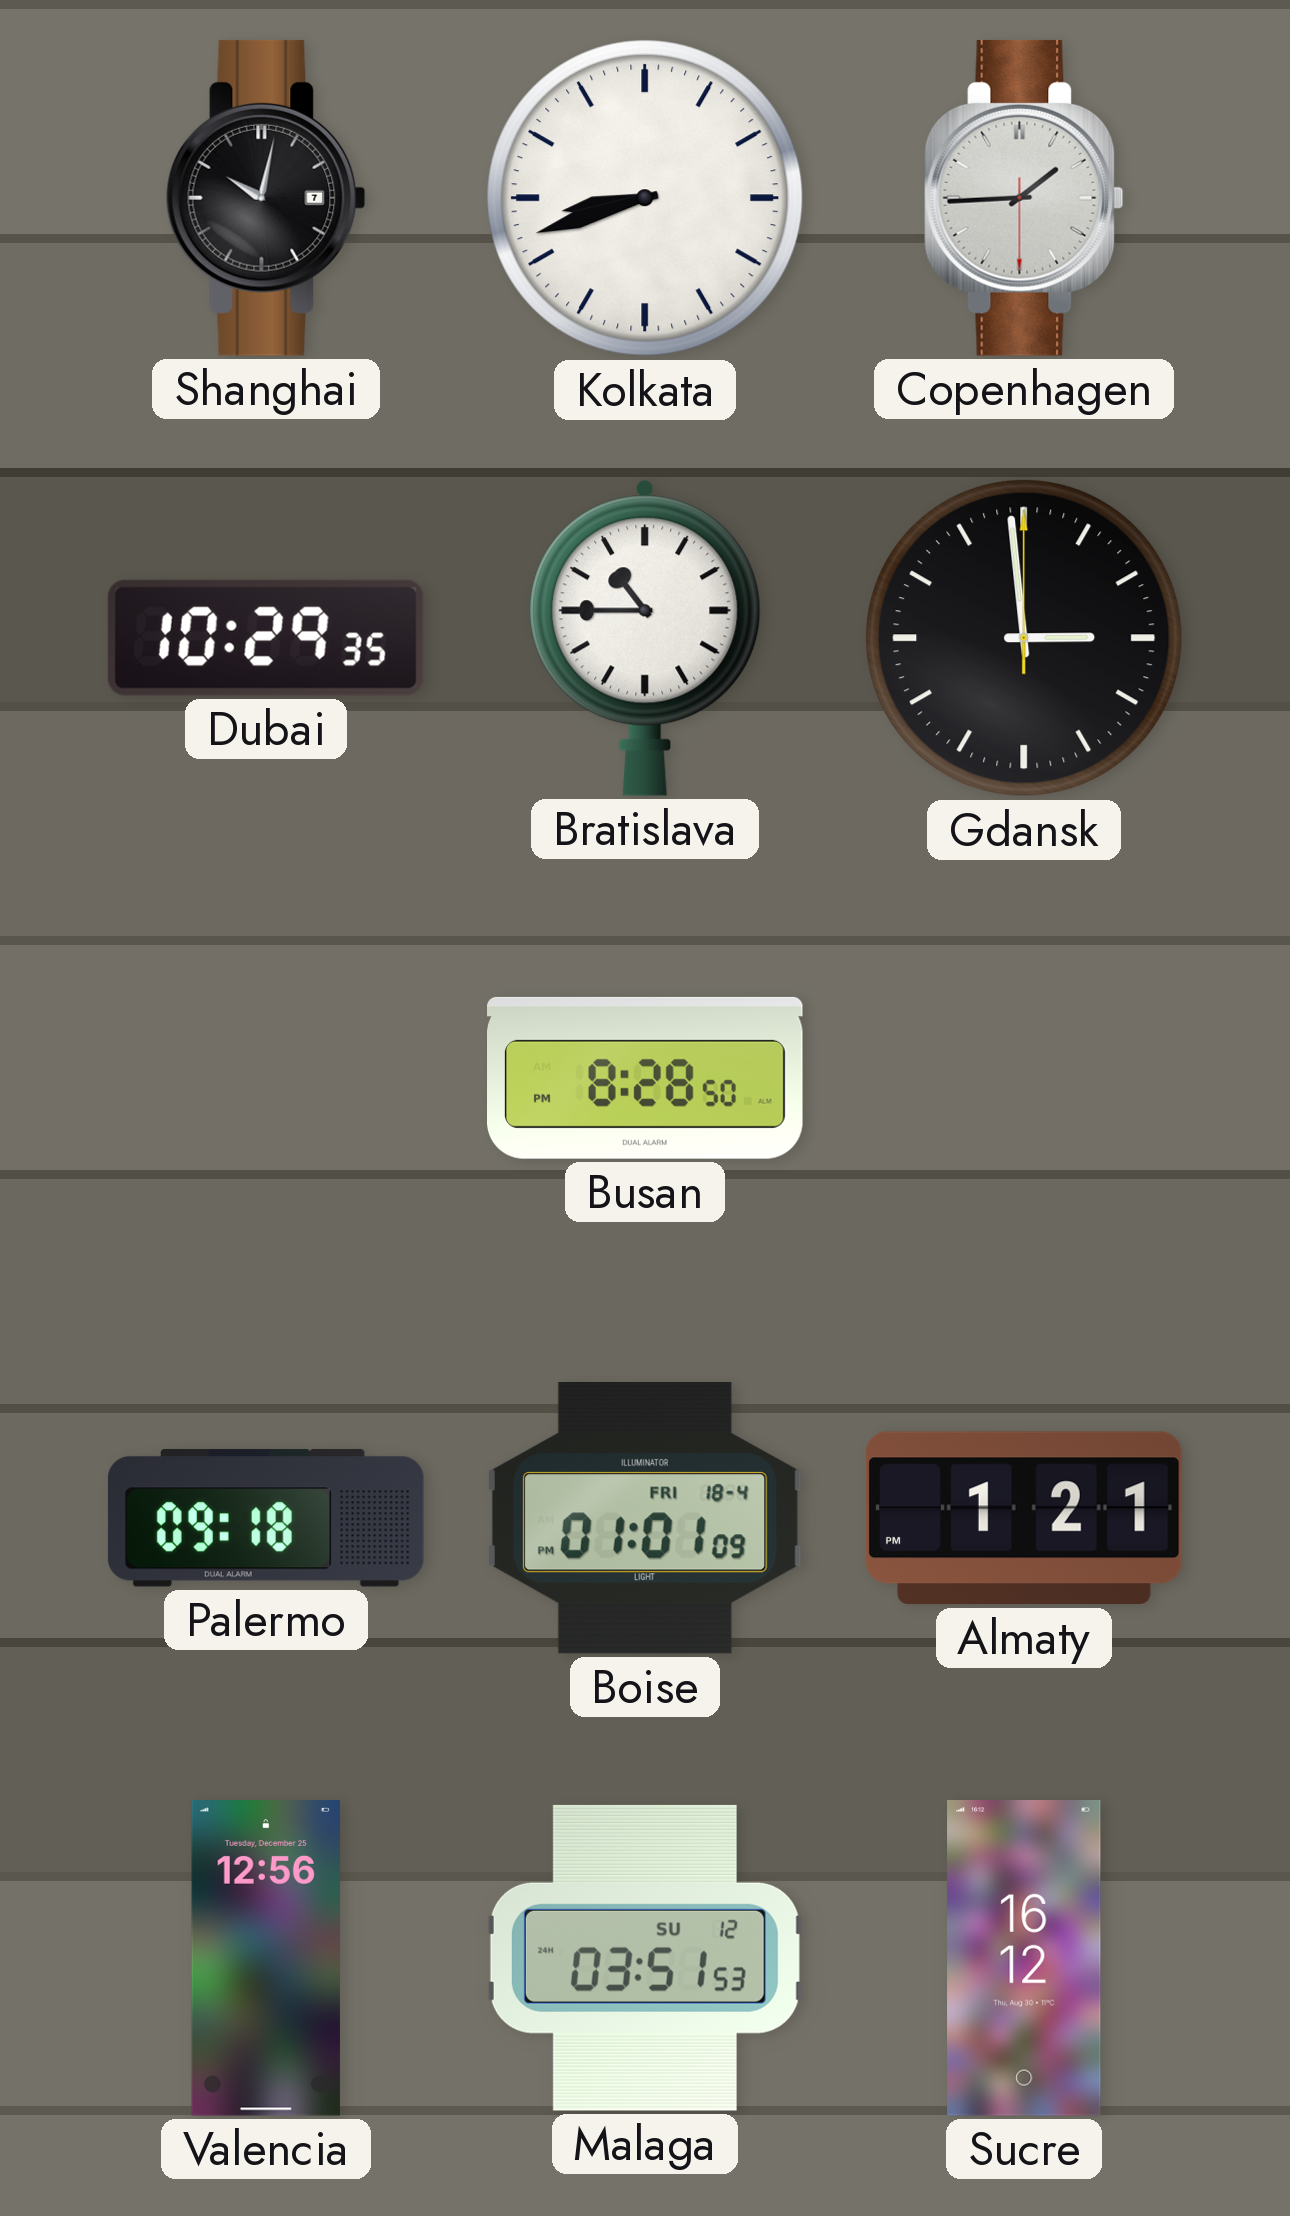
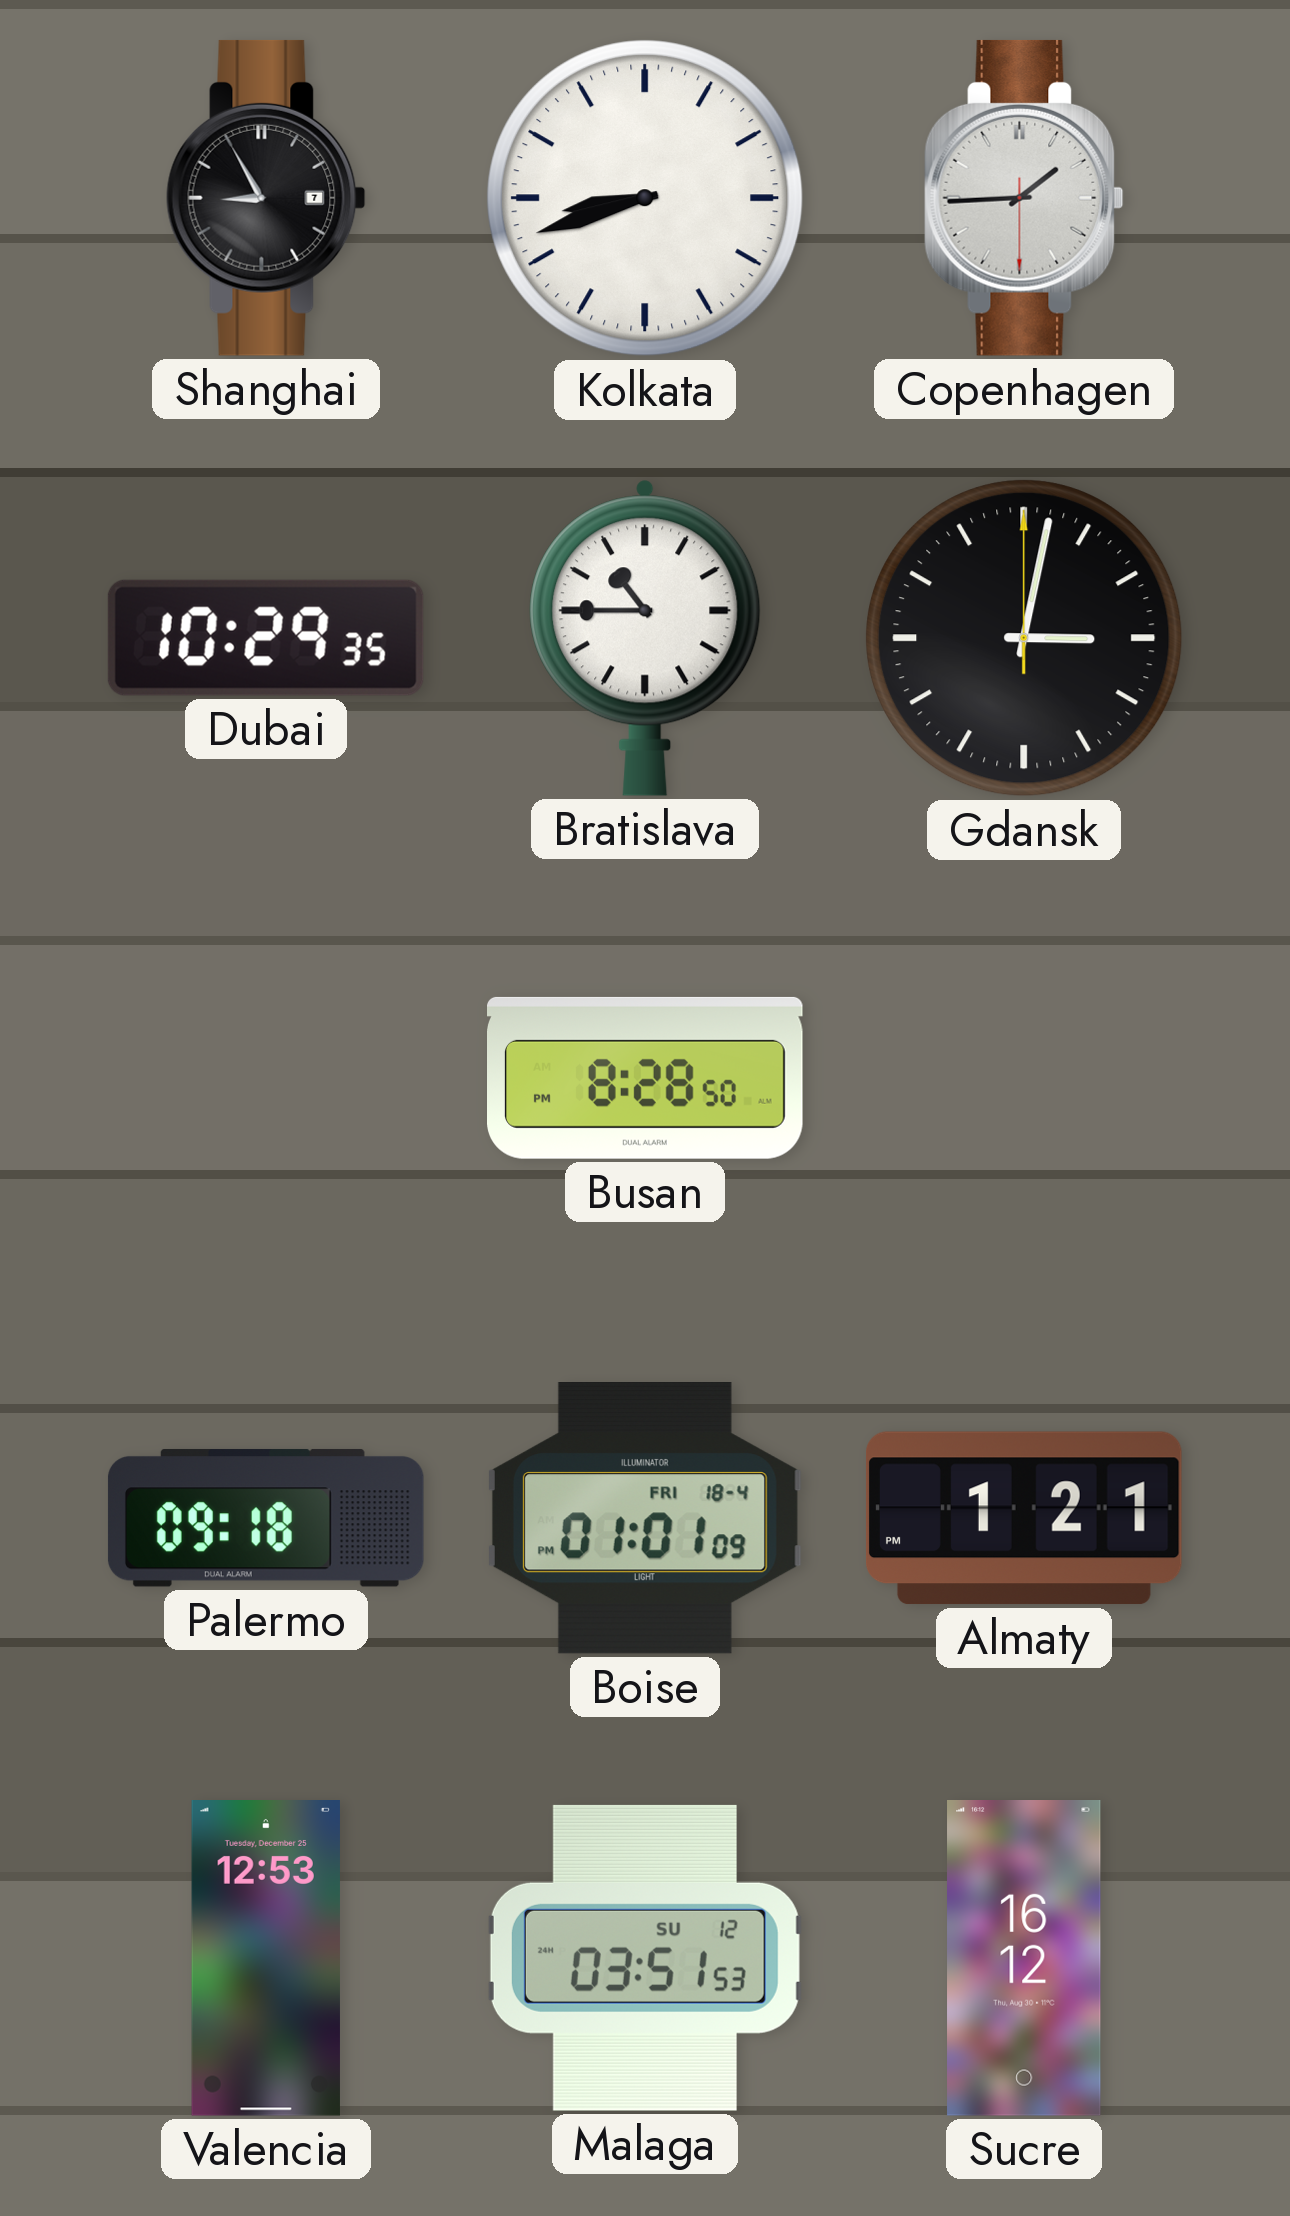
Shanghai: 10:02 -> 8:55 (266, 198)
Gdansk: 2:59 -> 3:02 (1024, 638)
Valencia: 12:56 -> 12:53 (266, 1959)
